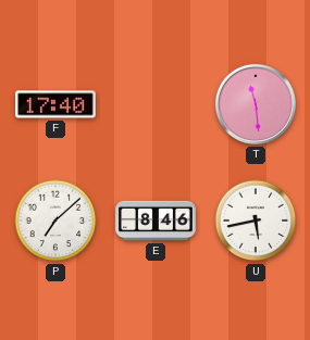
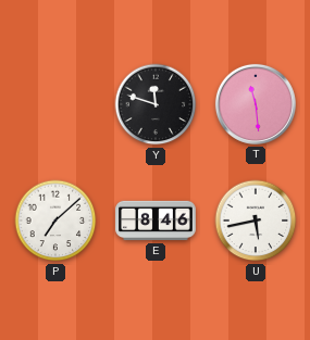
F: 17:40 -> none (57, 104)
Y: none -> 11:48 (156, 104)
